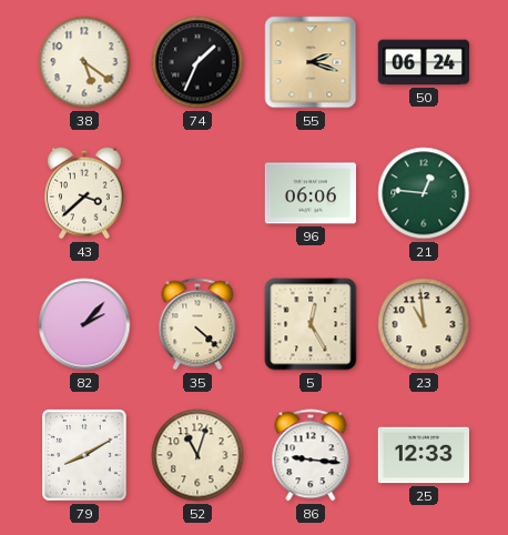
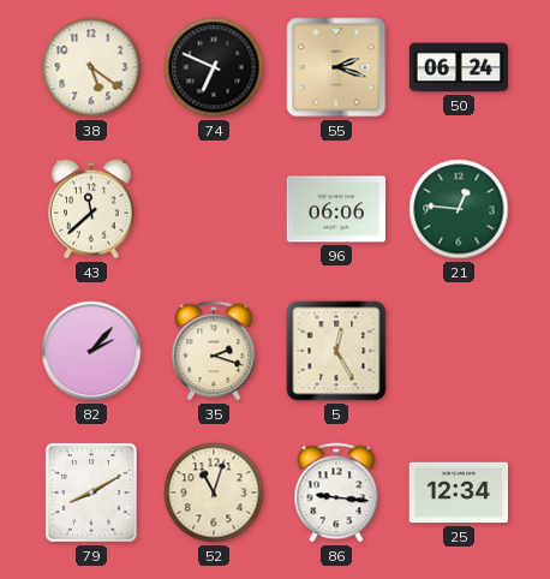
74: 1:34 -> 6:49 (214, 67)
43: 3:38 -> 11:38 (92, 209)
35: 4:22 -> 2:18 (214, 351)
23: 10:59 -> none (424, 324)
25: 12:33 -> 12:34 (459, 493)
